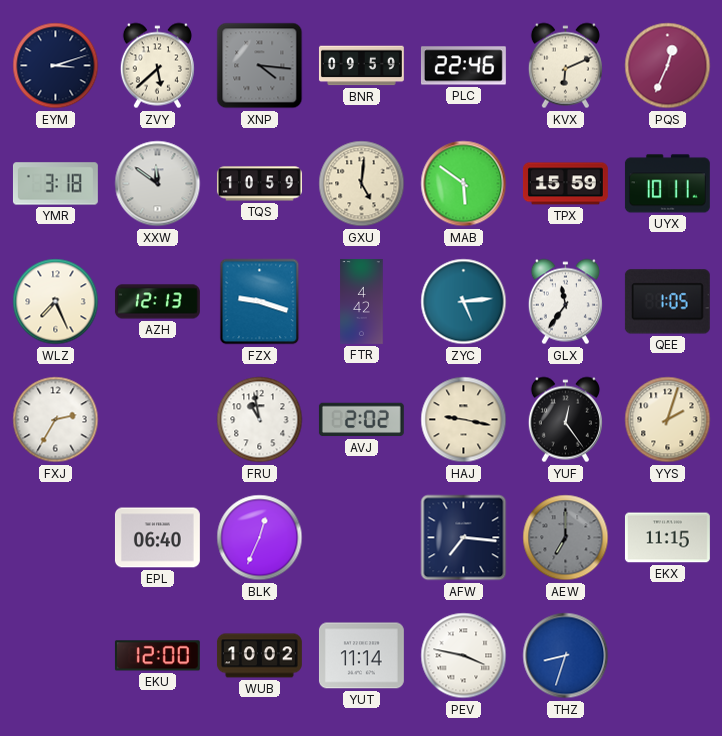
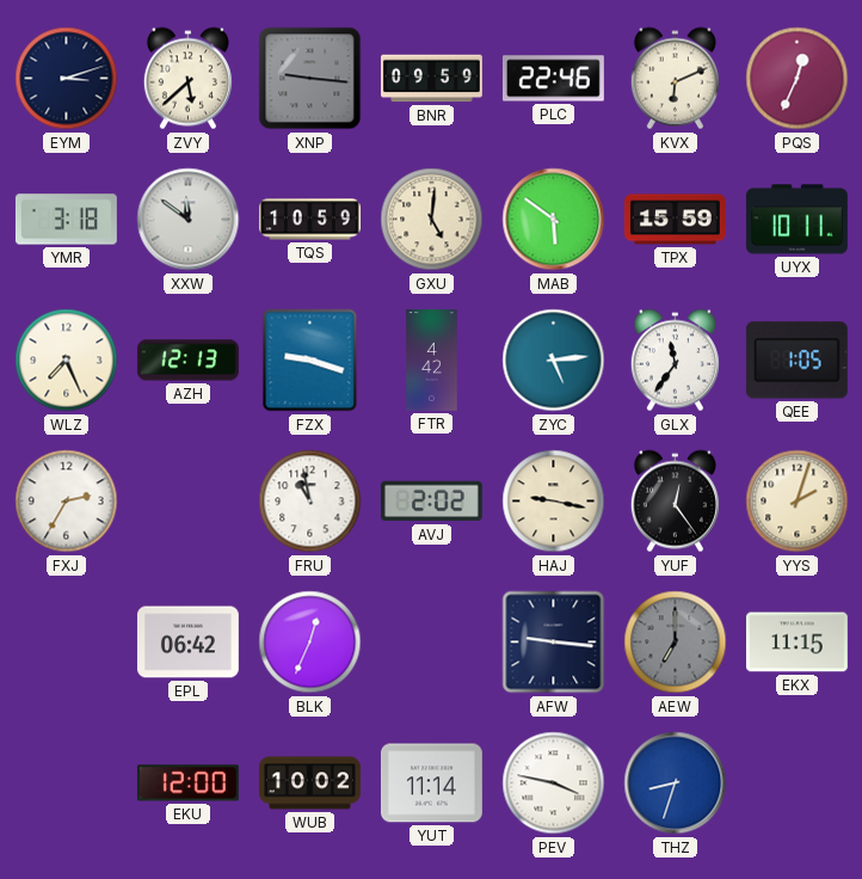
XNP: 4:16 -> 9:16 (310, 79)
EPL: 06:40 -> 06:42 (187, 643)
AFW: 7:16 -> 9:16 (554, 643)
